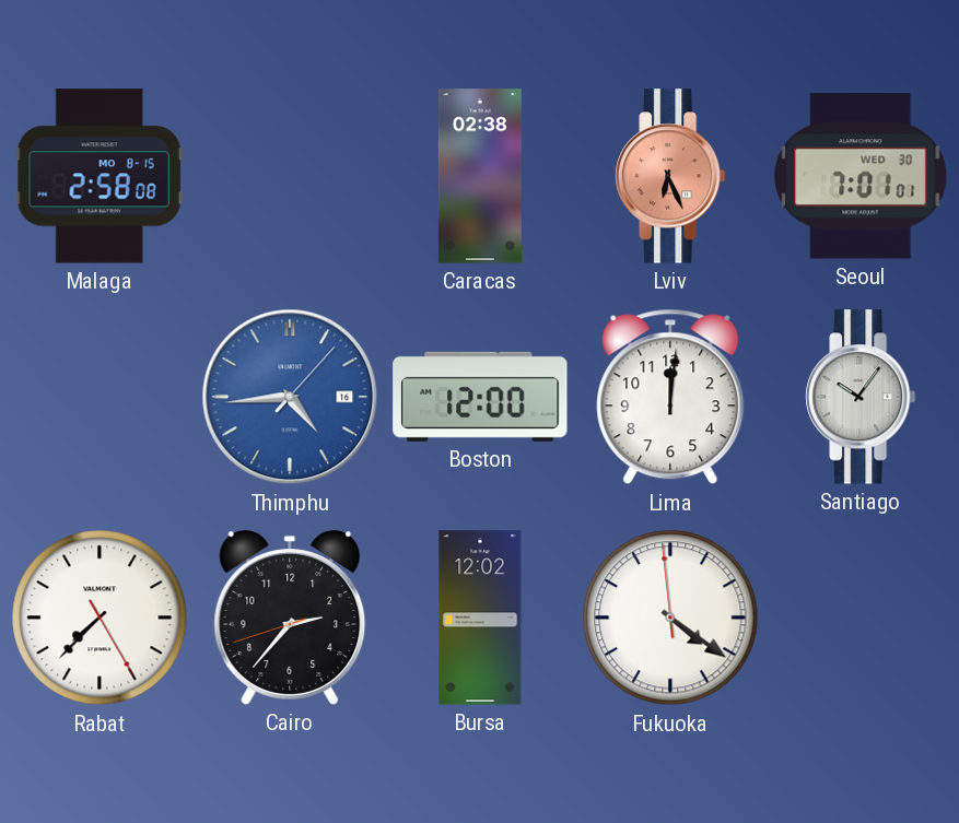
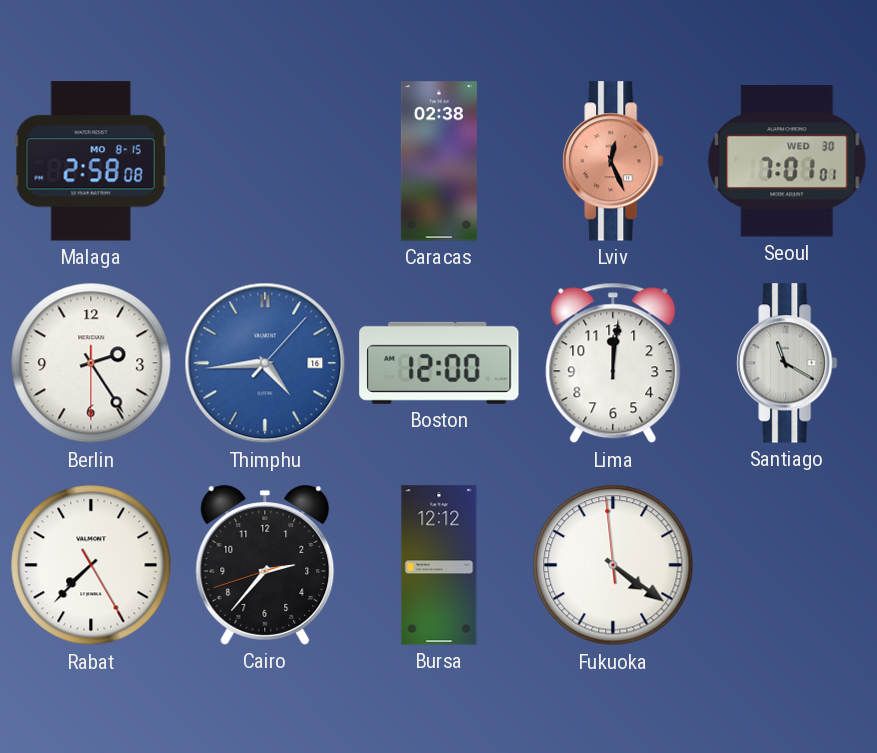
Lviv: 6:26 -> 12:26 (613, 161)
Berlin: none -> 2:24 (91, 363)
Santiago: 10:06 -> 11:20 (787, 363)
Bursa: 12:02 -> 12:12 (439, 565)
